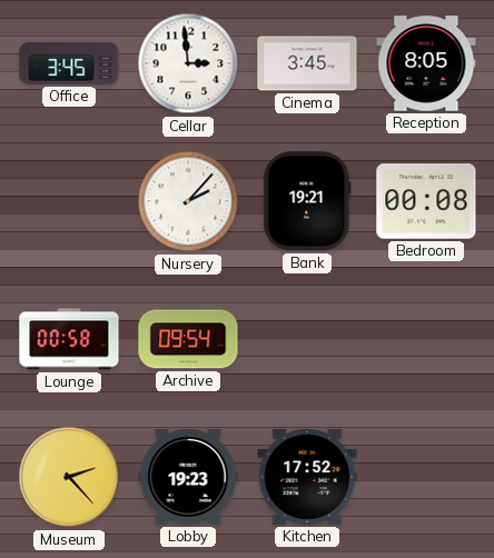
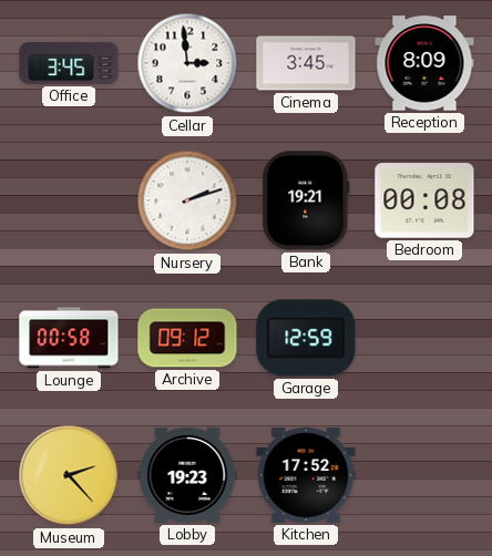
Reception: 8:05 -> 8:09 (424, 63)
Nursery: 2:07 -> 2:12 (187, 200)
Archive: 09:54 -> 09:12 (187, 338)
Garage: none -> 12:59 (306, 338)
